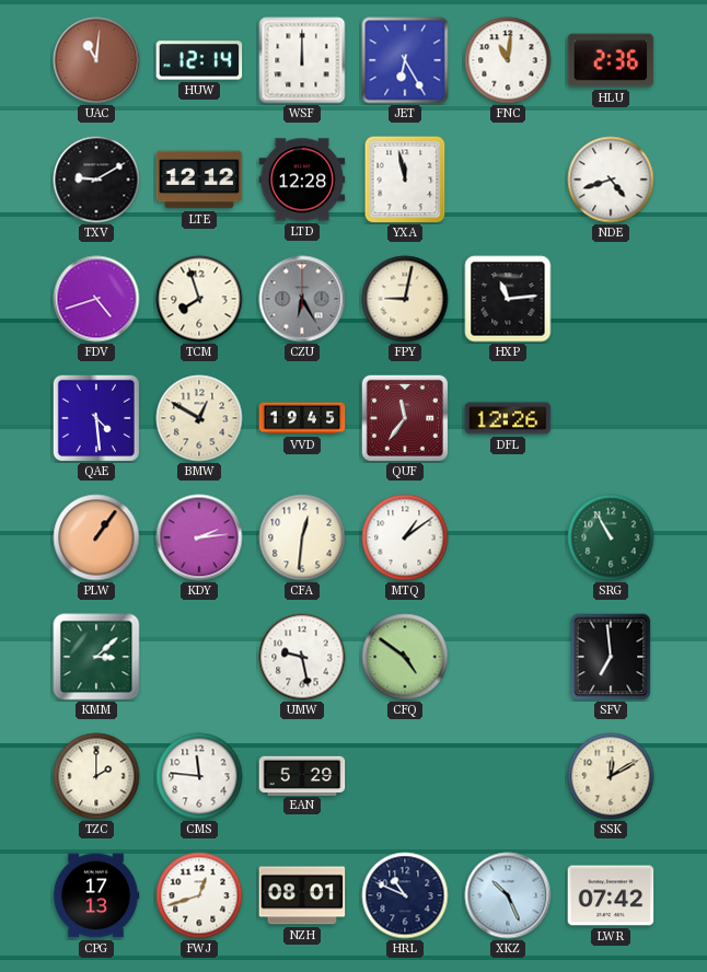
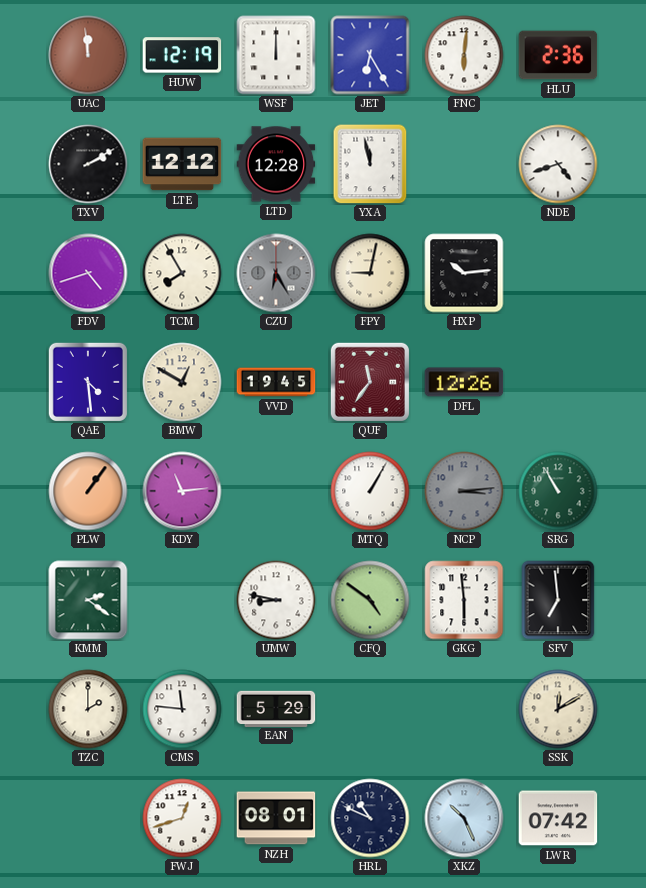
UAC: 11:01 -> 11:59 (88, 55)
HUW: 12:14 -> 12:19 (182, 55)
FNC: 11:01 -> 6:01 (464, 55)
TXV: 9:10 -> 2:10 (88, 164)
TCM: 7:57 -> 7:55 (182, 273)
HXP: 11:14 -> 10:14 (464, 273)
KDY: 2:14 -> 11:14 (182, 491)
CFA: 12:31 -> none (302, 537)
MTQ: 1:09 -> 1:05 (370, 491)
NCP: none -> 3:14 (464, 491)
KMM: 3:08 -> 2:21 (88, 600)
UMW: 9:28 -> 8:47 (276, 600)
GKG: none -> 5:59 (464, 600)
CPG: 17:13 -> none (96, 895)
